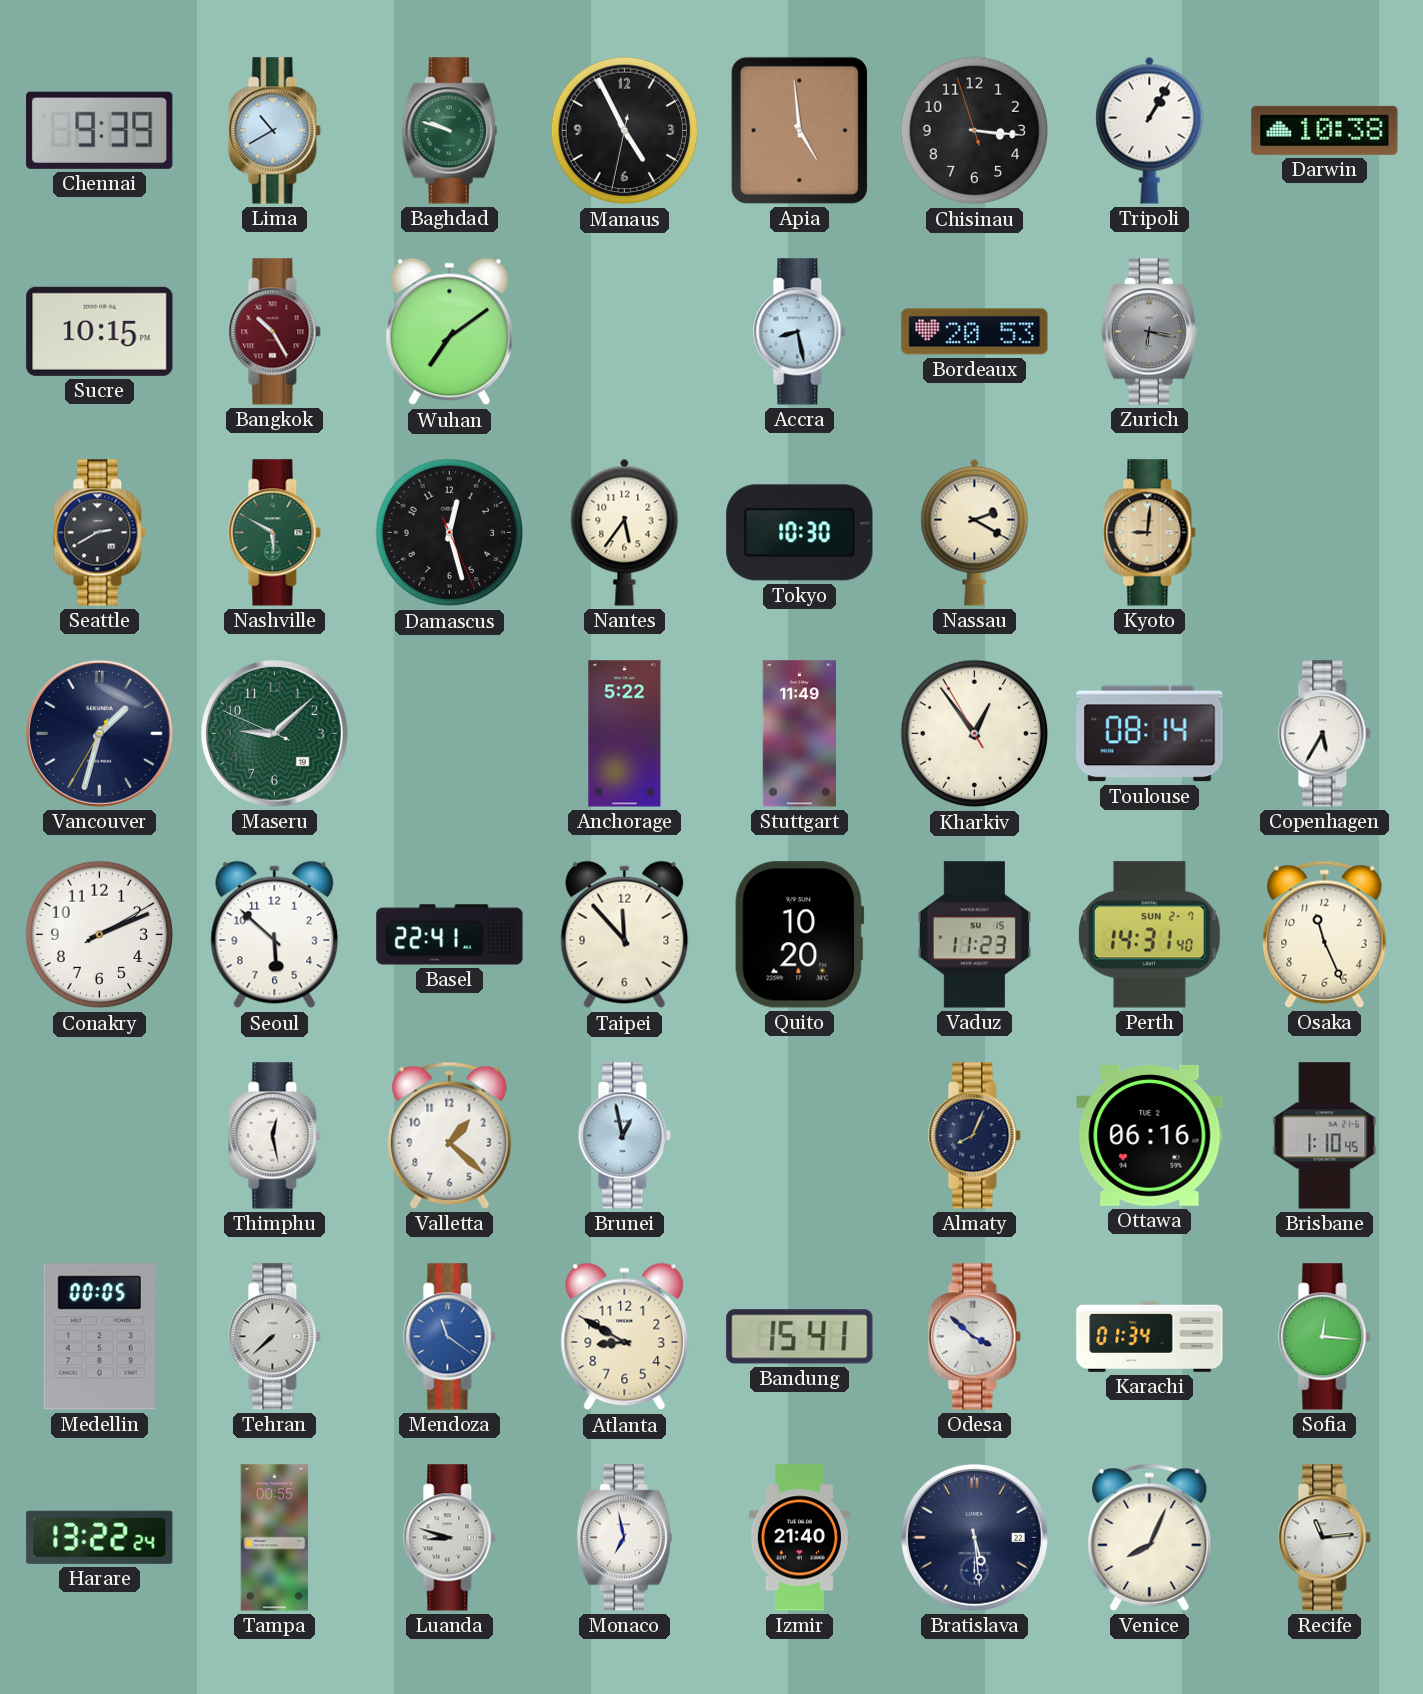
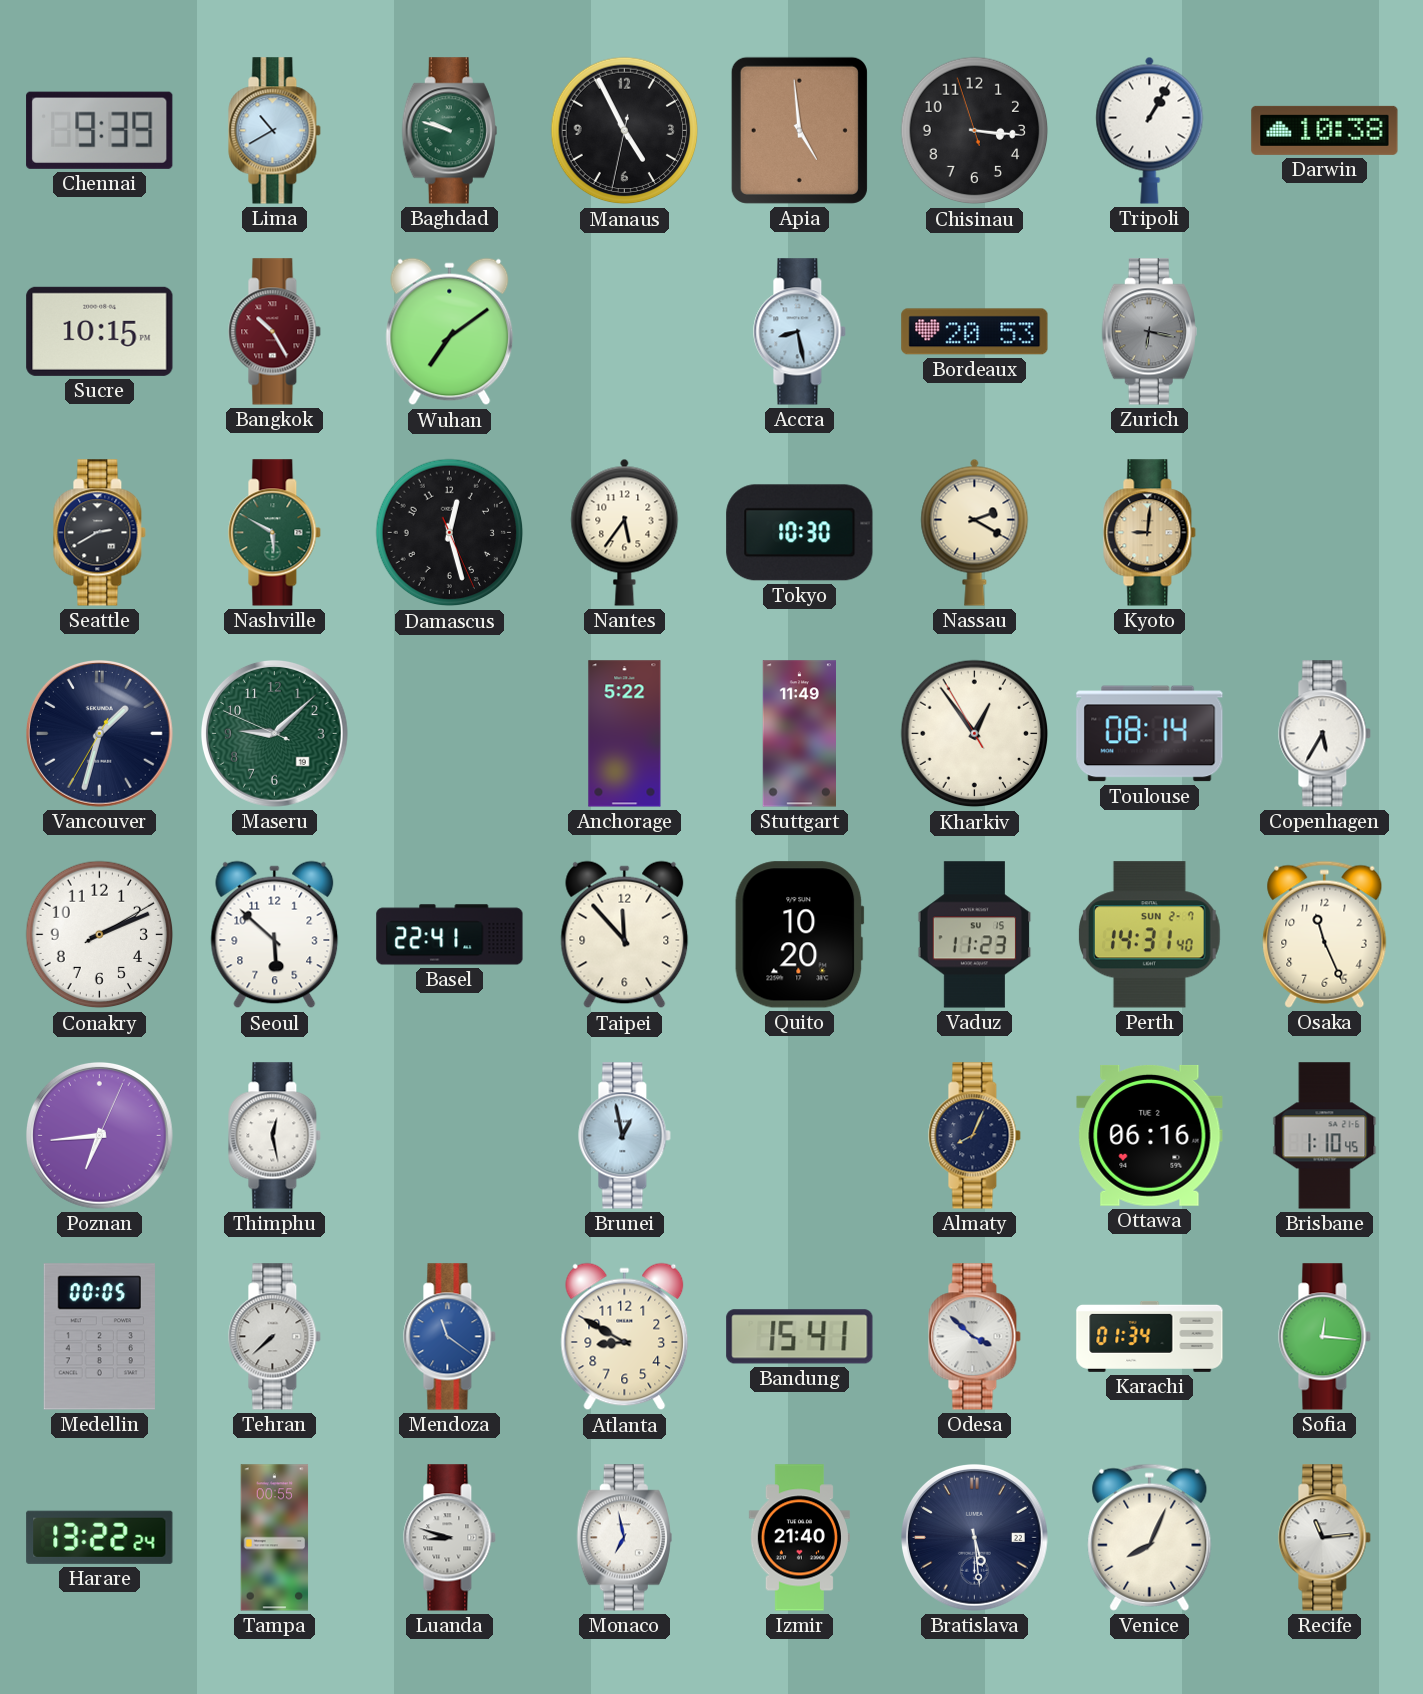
Poznan: none -> 6:44 (100, 1136)
Valletta: 1:22 -> none (450, 1135)
